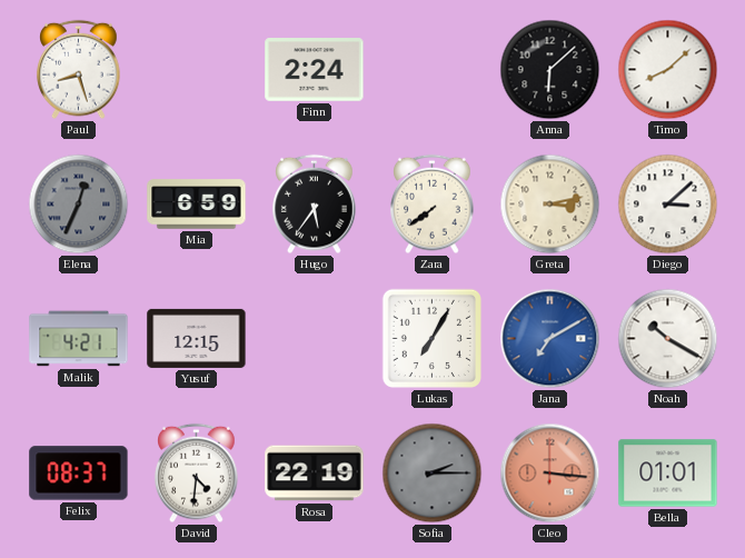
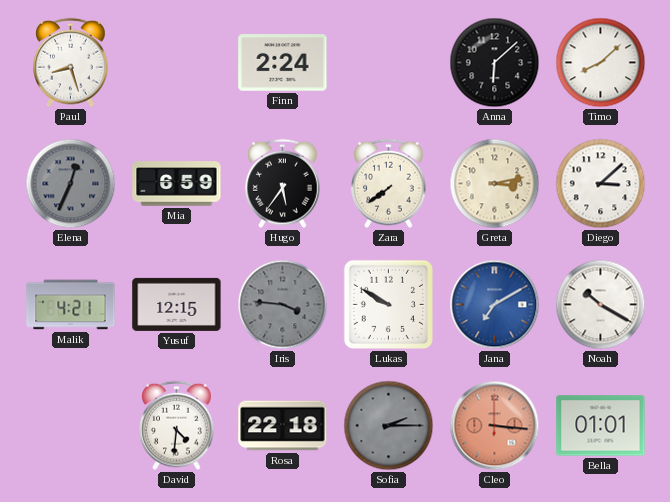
Iris: none -> 3:46 (283, 305)
Lukas: 7:05 -> 9:50 (388, 304)
Felix: 08:37 -> none (79, 474)
Rosa: 22:19 -> 22:18 (283, 426)
